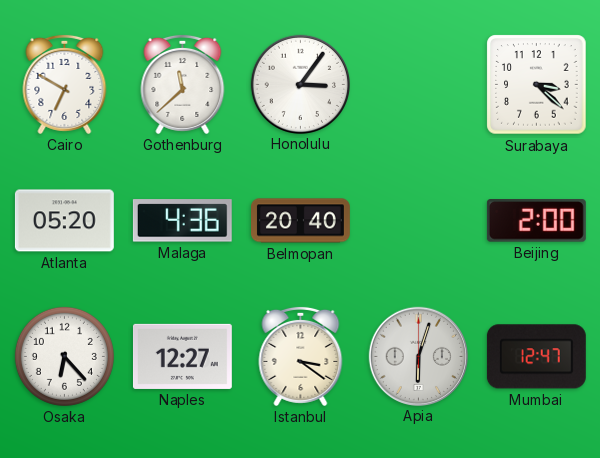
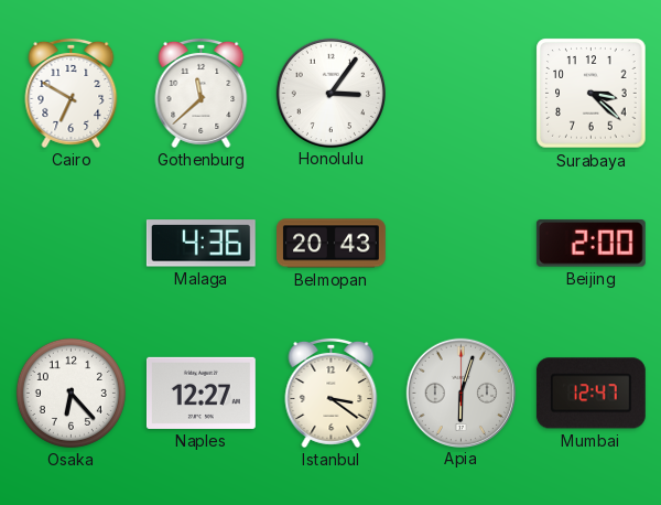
Atlanta: 05:20 -> none (64, 221)
Belmopan: 20:40 -> 20:43 (332, 244)
